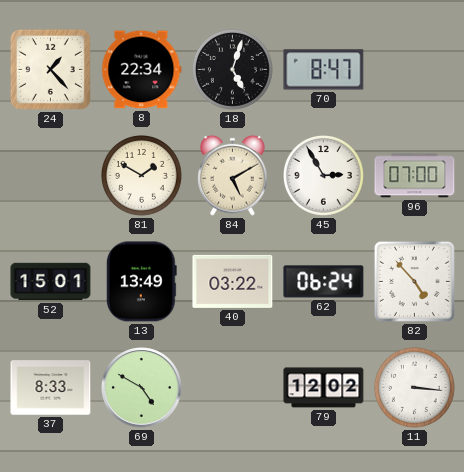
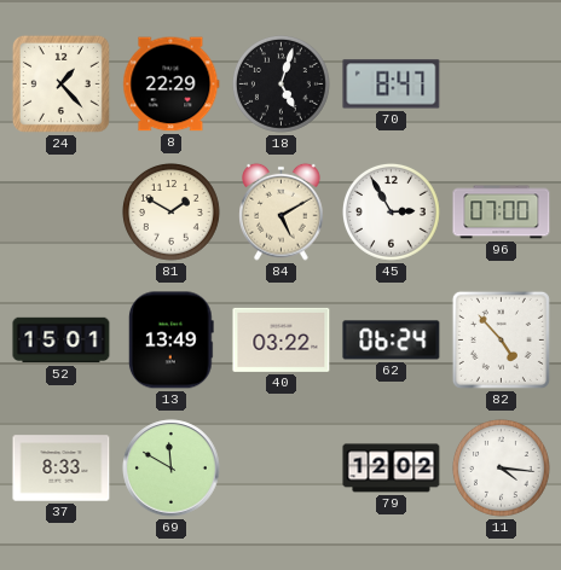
8: 22:34 -> 22:29 (172, 85)
69: 4:50 -> 11:50 (172, 469)
11: 3:16 -> 4:16 (502, 469)
